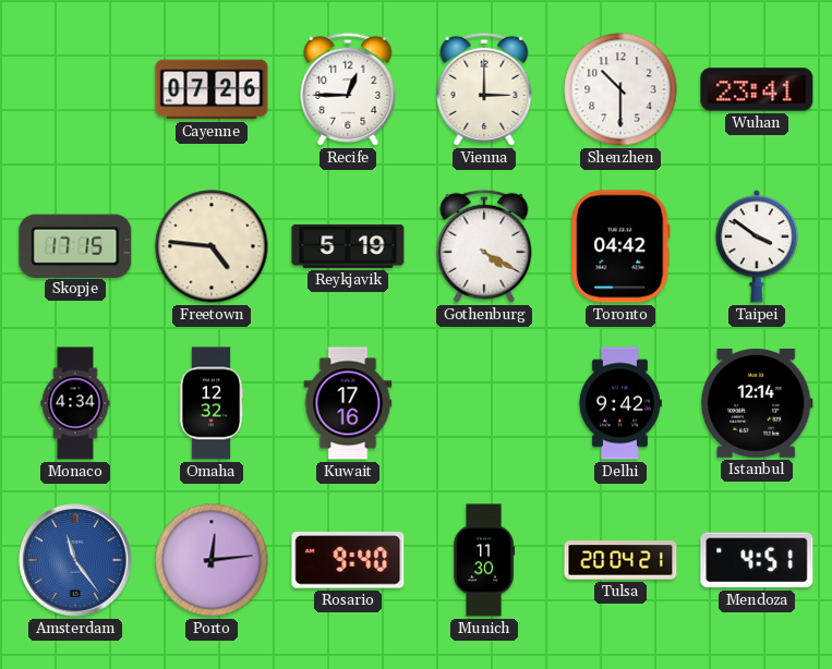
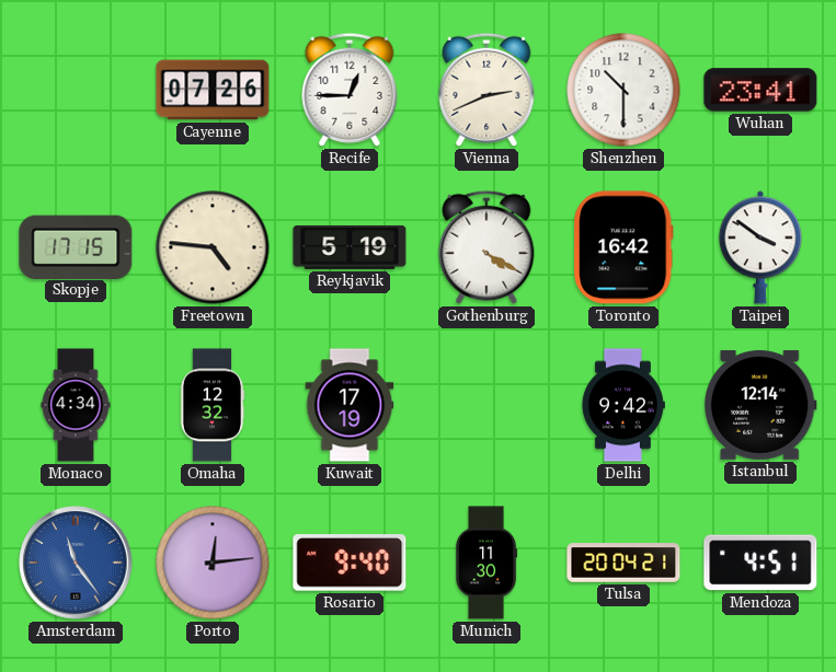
Vienna: 3:00 -> 2:41 (486, 90)
Toronto: 04:42 -> 16:42 (623, 247)
Kuwait: 17:16 -> 17:19 (350, 405)
